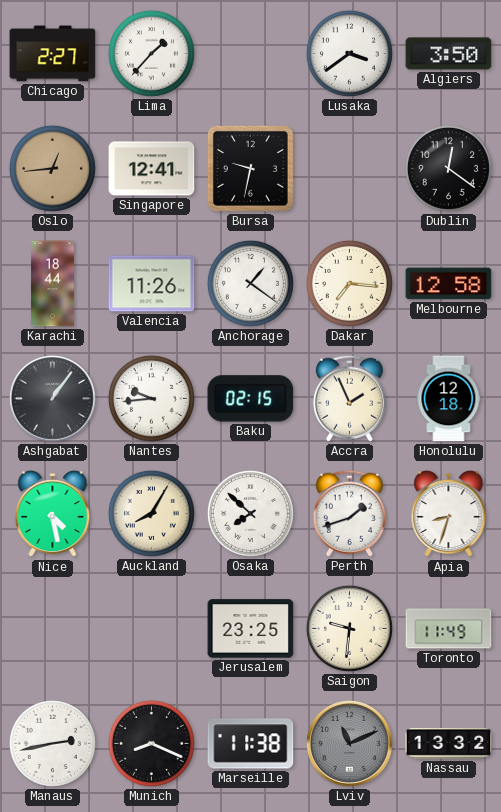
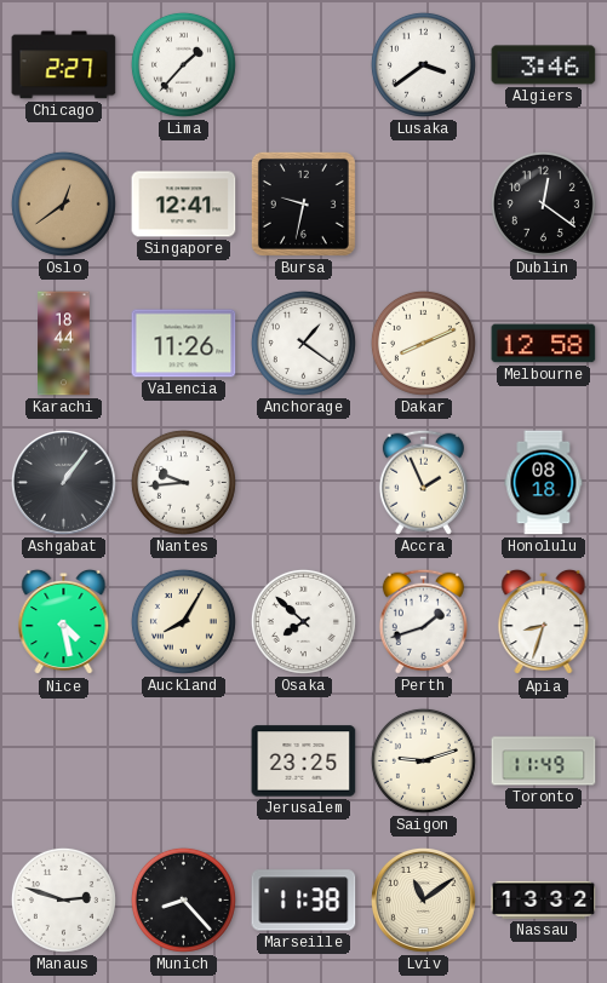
Algiers: 3:50 -> 3:46 (544, 65)
Oslo: 12:44 -> 12:39 (63, 203)
Dakar: 7:16 -> 8:11 (423, 343)
Baku: 02:15 -> none (251, 399)
Honolulu: 12:18 -> 08:18 (544, 483)
Saigon: 9:31 -> 9:12 (423, 760)
Manaus: 2:43 -> 2:48 (63, 899)
Munich: 8:19 -> 8:23 (183, 899)
Lviv: 11:11 -> 11:09 (423, 899)
Lviv dial: grey -> cream (423, 899)
